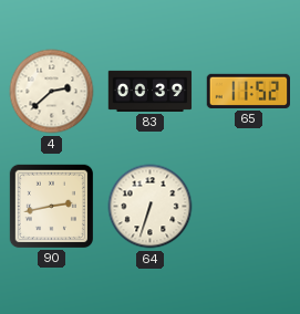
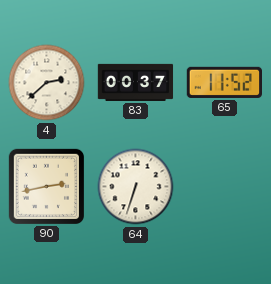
83: 00:39 -> 00:37 (136, 82)
